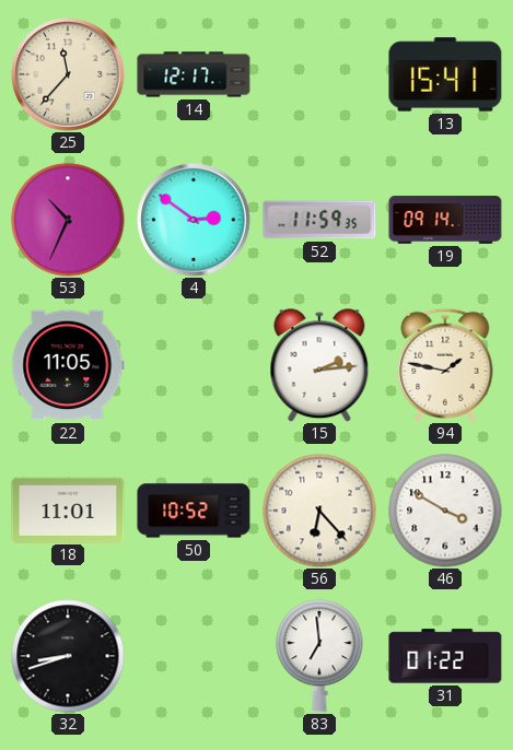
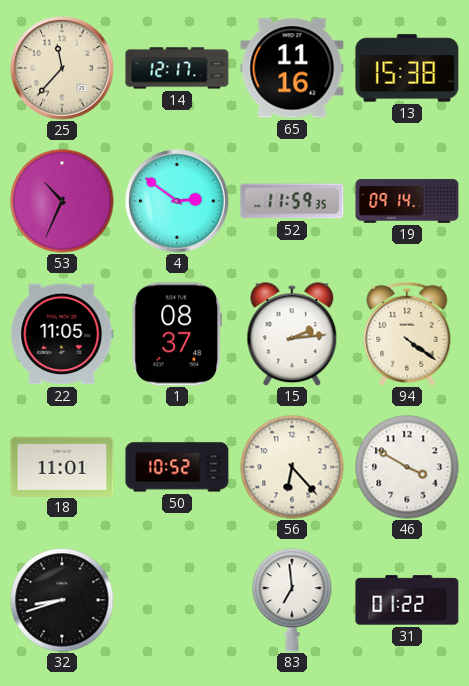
65: none -> 11:16 (292, 68)
13: 15:41 -> 15:38 (407, 68)
1: none -> 08:37 (177, 334)
94: 1:47 -> 4:21 (407, 334)
